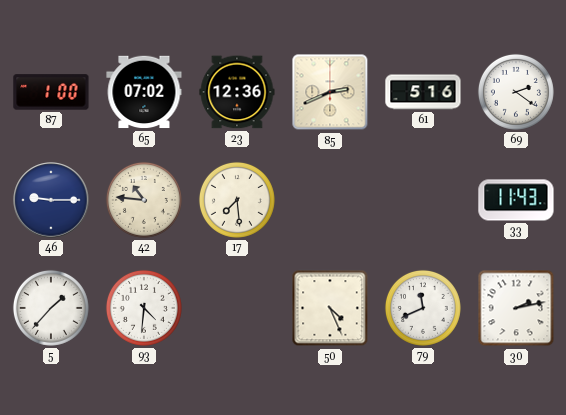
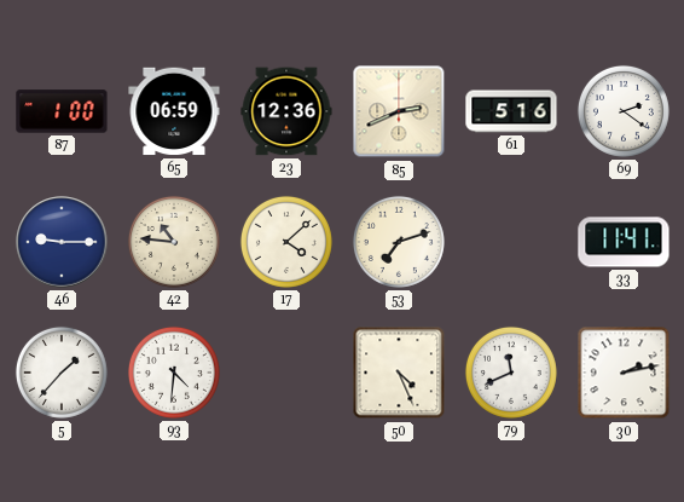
65: 07:02 -> 06:59 (174, 111)
17: 7:29 -> 4:08 (286, 242)
53: none -> 7:12 (399, 242)
33: 11:43 -> 11:41 (624, 242)
